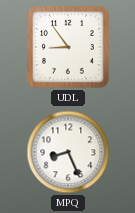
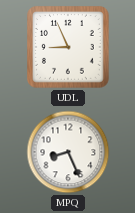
UDL: 8:54 -> 8:56 (69, 48)
